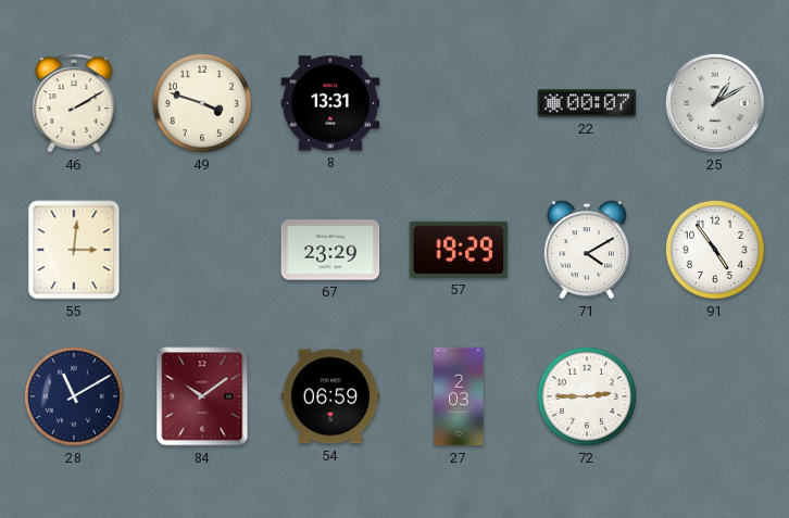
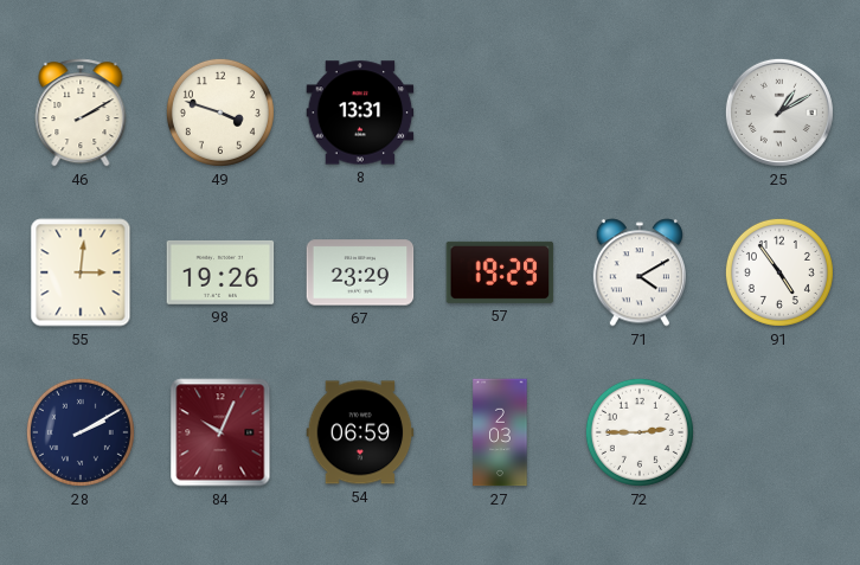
22: 00:07 -> none (587, 103)
98: none -> 19:26 (220, 272)
28: 11:10 -> 2:10 (81, 432)
84: 10:09 -> 10:04 (220, 432)
